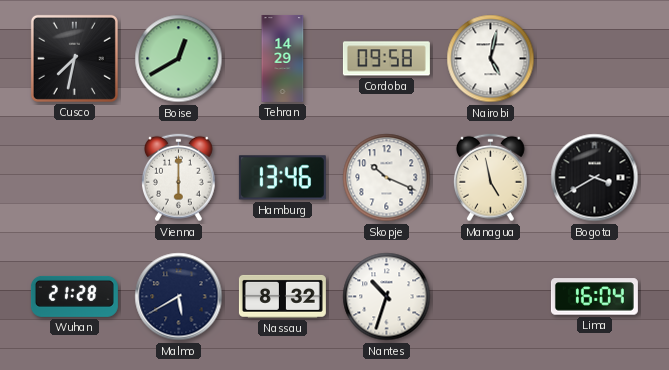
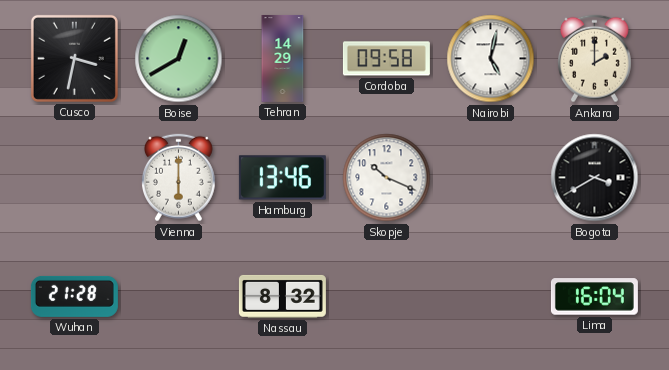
Cusco: 7:32 -> 3:32 (74, 58)
Ankara: none -> 2:00 (594, 59)
Managua: 4:58 -> none (490, 178)
Malmo: 5:40 -> none (179, 297)
Nantes: 10:33 -> none (387, 297)
